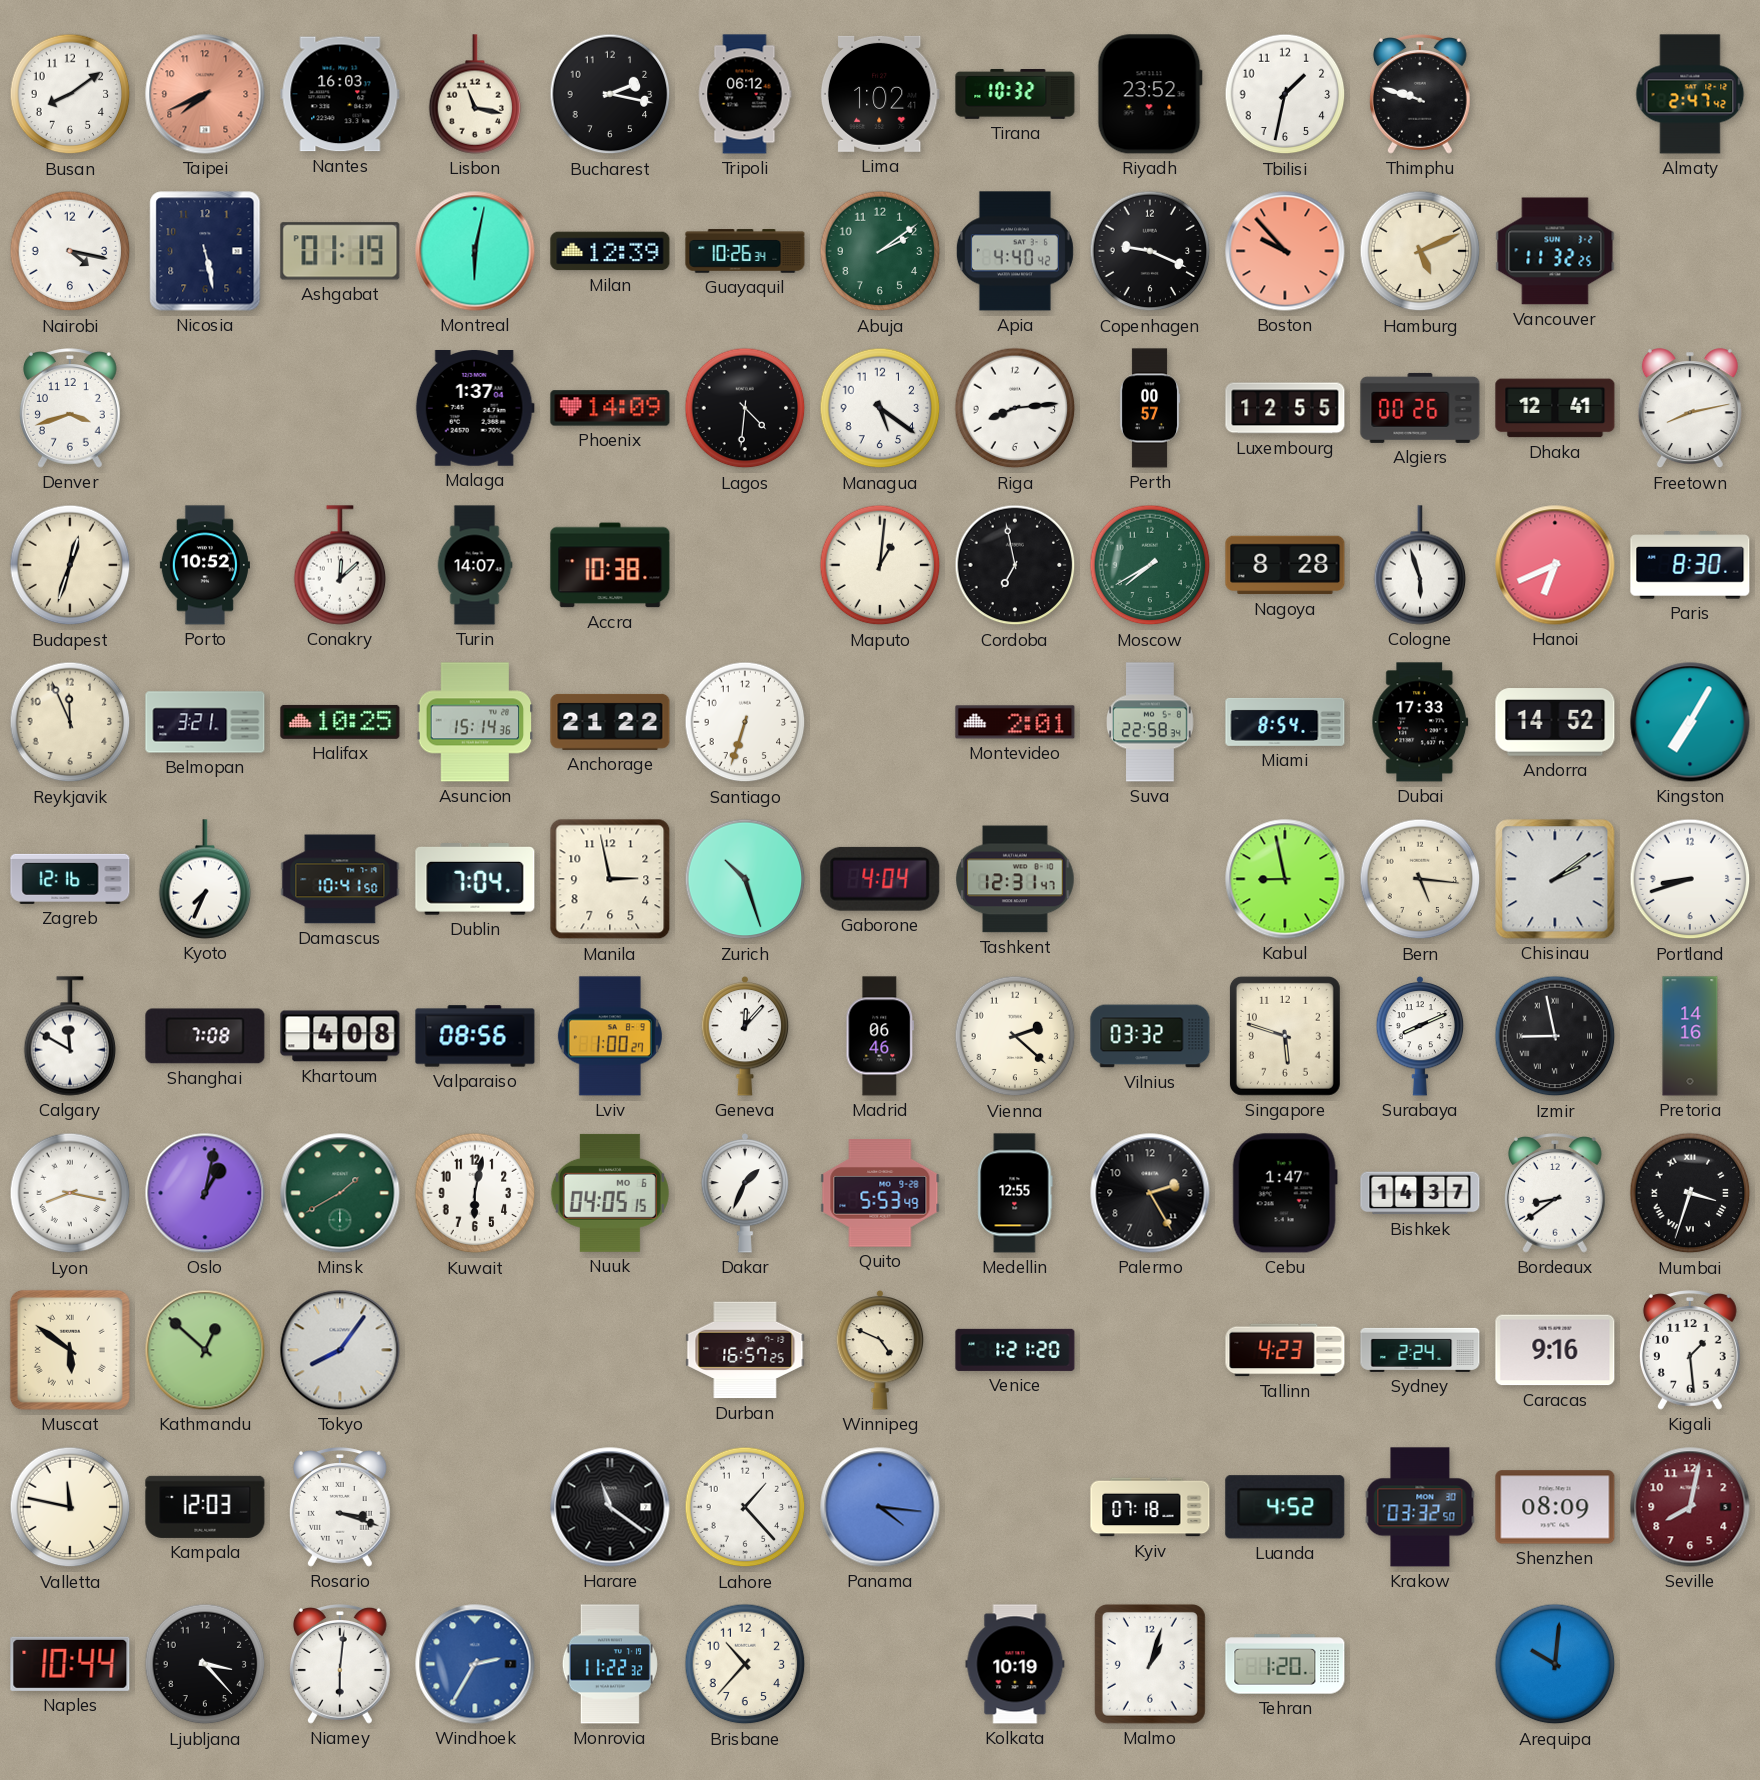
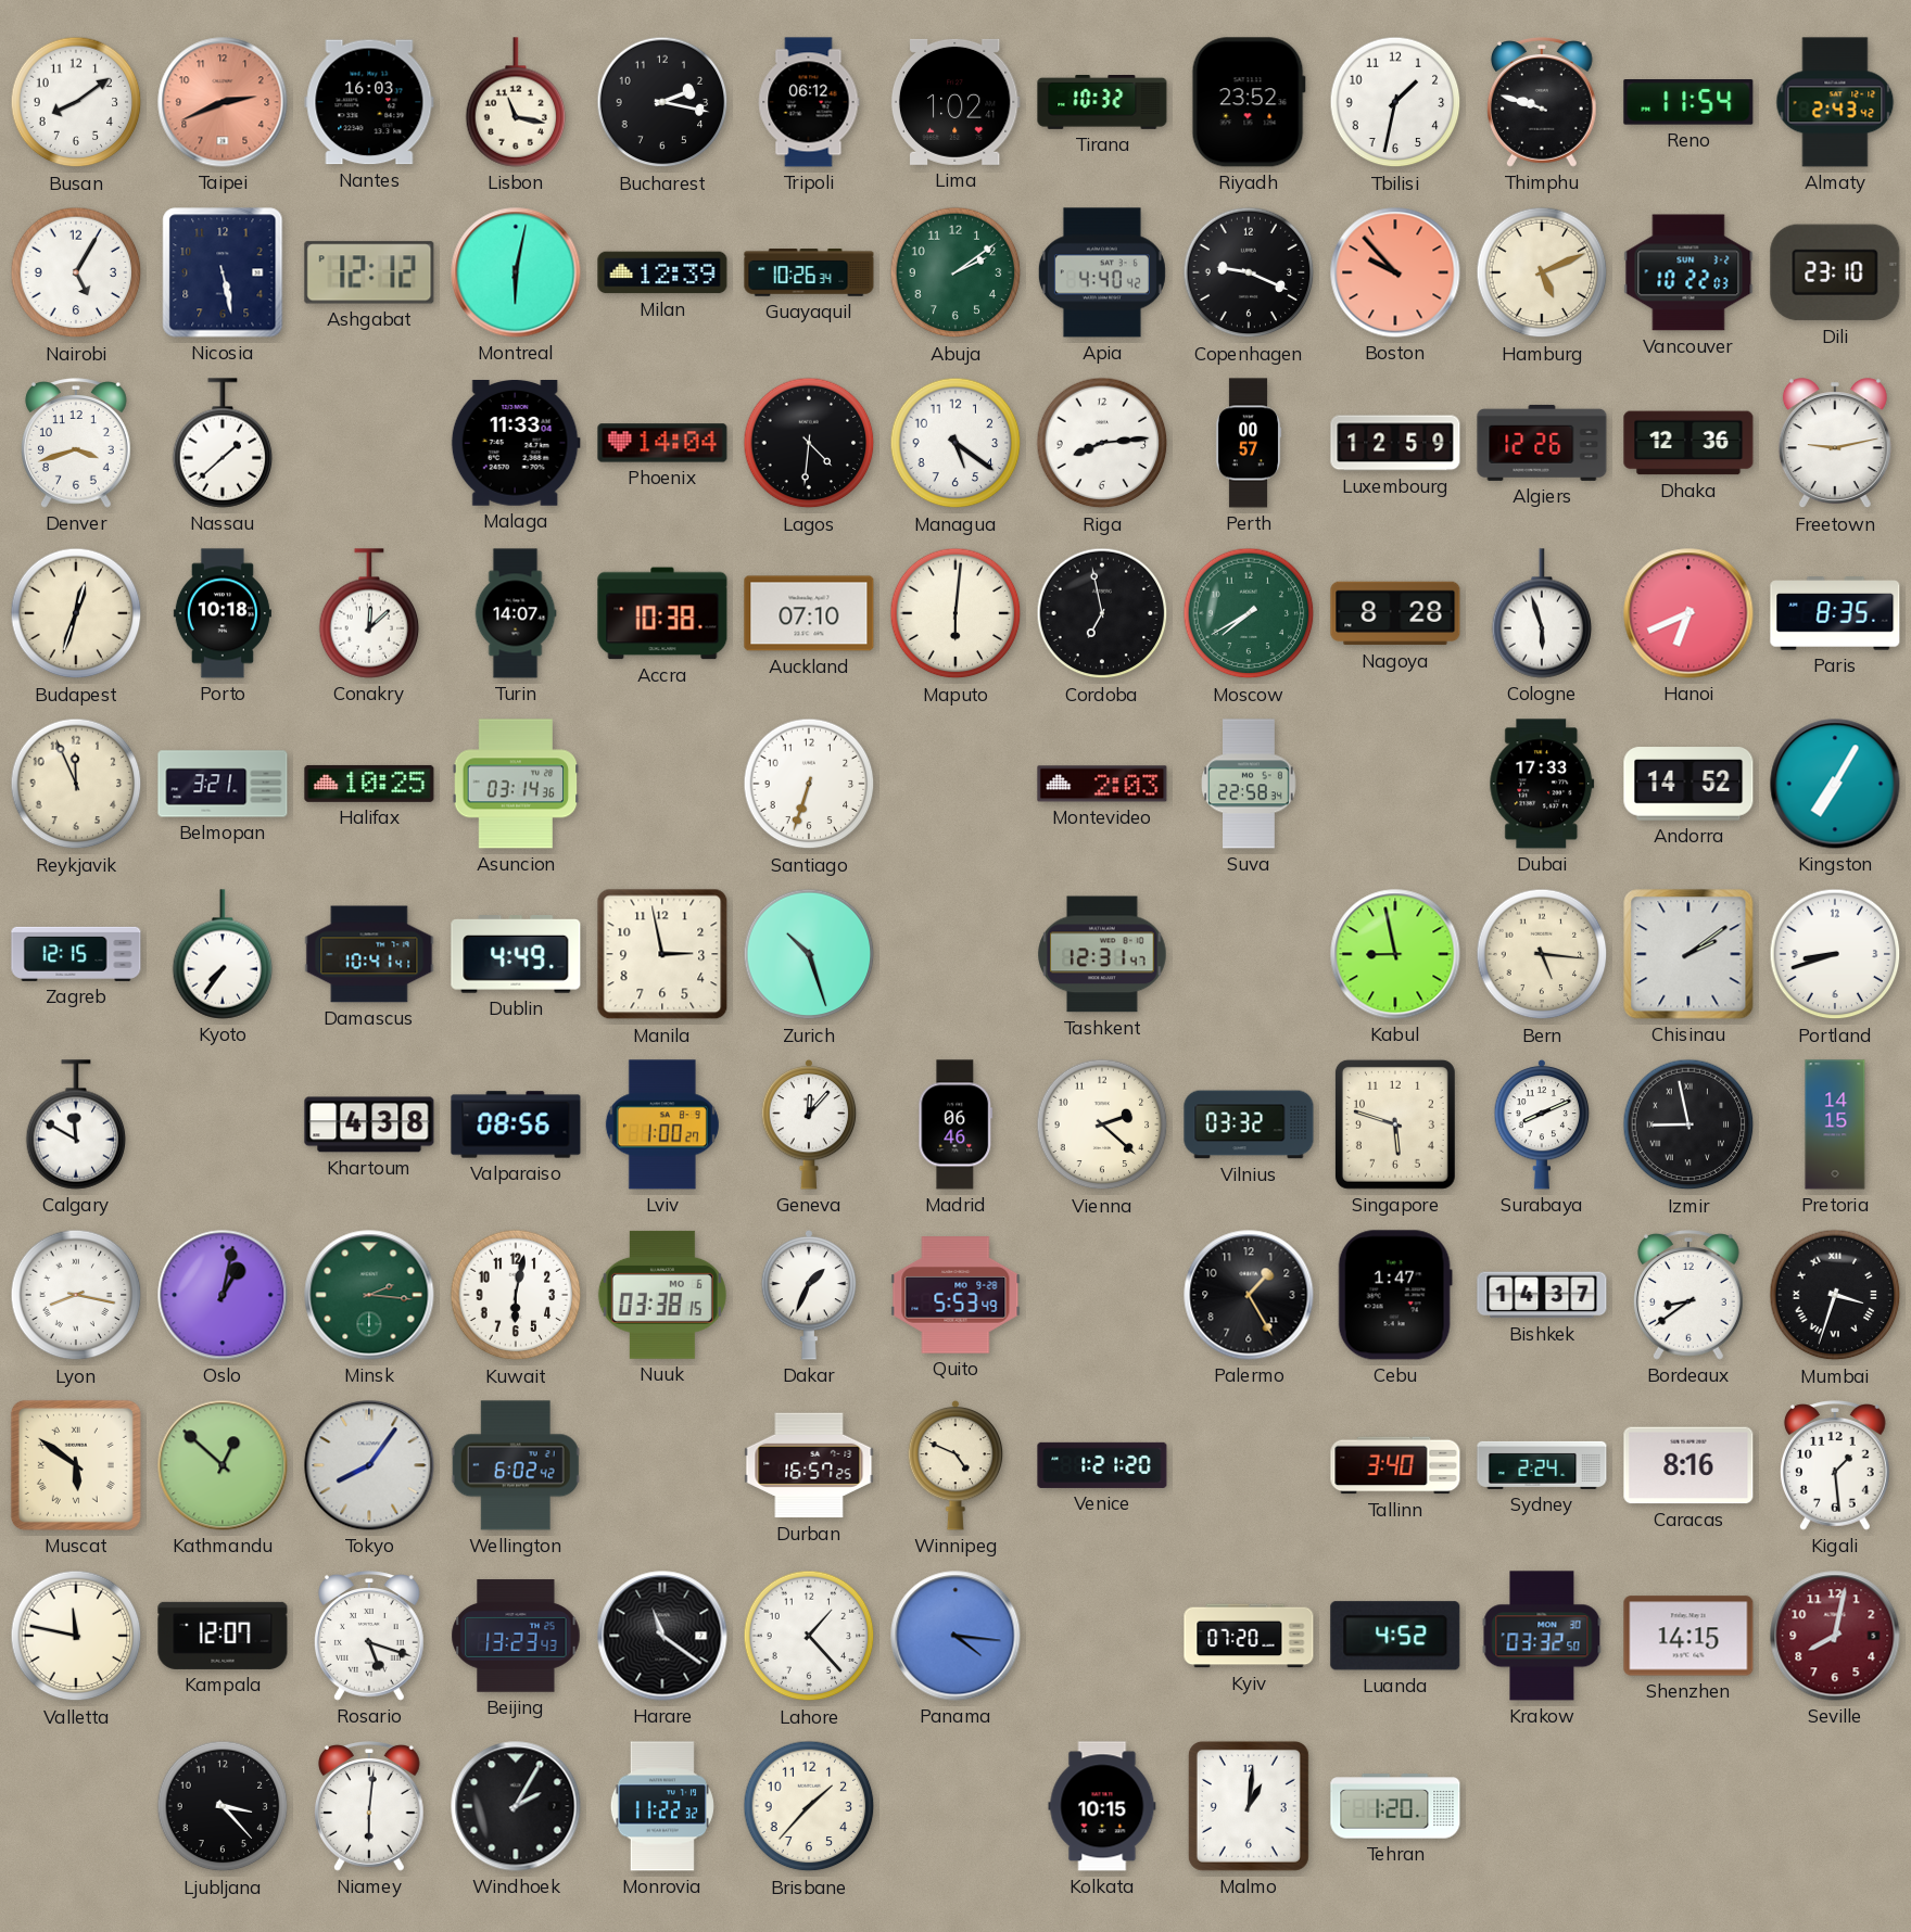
Taipei: 7:41 -> 2:41 (223, 102)
Reno: none -> 11:54 (1688, 103)
Almaty: 2:47 -> 2:43 (1835, 102)
Nairobi: 4:17 -> 5:05 (76, 272)
Ashgabat: 01:19 -> 12:12 (369, 272)
Vancouver: 11:32 -> 10:22 (1688, 272)
Dili: none -> 23:10 (1835, 272)
Nassau: none -> 1:38 (223, 443)
Malaga: 1:37 -> 11:33 (516, 444)
Phoenix: 14:09 -> 14:04 (662, 443)
Luxembourg: 12:55 -> 12:59 (1395, 443)
Algiers: 00:26 -> 12:26 (1542, 443)
Dhaka: 12:41 -> 12:36 (1688, 443)
Freetown: 8:13 -> 9:13 (1835, 444)
Porto: 10:52 -> 10:18 (223, 613)
Auckland: none -> 07:10 (809, 613)
Maputo: 1:01 -> 6:01 (955, 613)
Paris: 8:30 -> 8:35 (1835, 613)
Asuncion: 15:14 -> 03:14 (516, 784)
Anchorage: 21:22 -> none (610, 722)
Montevideo: 2:01 -> 2:03 (1102, 784)
Miami: 8:54 -> none (1285, 722)
Zagreb: 12:16 -> 12:15 (76, 954)
Kyoto: 7:34 -> 7:36 (223, 954)
Damascus: 10:41:50 -> 10:41:41 (369, 954)
Dublin: 7:04 -> 4:49 (516, 955)
Gaborone: 4:04 -> none (880, 879)
Shanghai: 7:08 -> none (205, 1036)
Khartoum: 4:08 -> 4:38 (369, 1124)
Pretoria: 14:16 -> 14:15 (1835, 1124)
Minsk: 1:40 -> 2:16 (369, 1295)
Nuuk: 04:05 -> 03:38 (662, 1295)
Medellin: 12:55 -> none (1015, 1193)
Palermo: 2:25 -> 1:25 (1249, 1295)
Wellington: none -> 6:02 (516, 1465)
Tallinn: 4:23 -> 3:40 (1395, 1465)
Caracas: 9:16 -> 8:16 (1688, 1465)
Kampala: 12:03 -> 12:07 (223, 1636)
Rosario: 3:18 -> 5:18 (369, 1636)
Beijing: none -> 13:23 (516, 1636)
Kyiv: 07:18 -> 07:20 (1249, 1636)
Shenzhen: 08:09 -> 14:15 (1688, 1636)
Naples: 10:44 -> none (70, 1664)
Windhoek: 2:35 -> 2:05 (516, 1806)
Windhoek dial: blue -> black (516, 1806)
Brisbane: 10:37 -> 1:37 (809, 1806)
Kolkata: 10:19 -> 10:15 (1102, 1806)
Malmo: 1:03 -> 1:01 (1249, 1806)
Arequipa: 10:01 -> none (1555, 1664)
